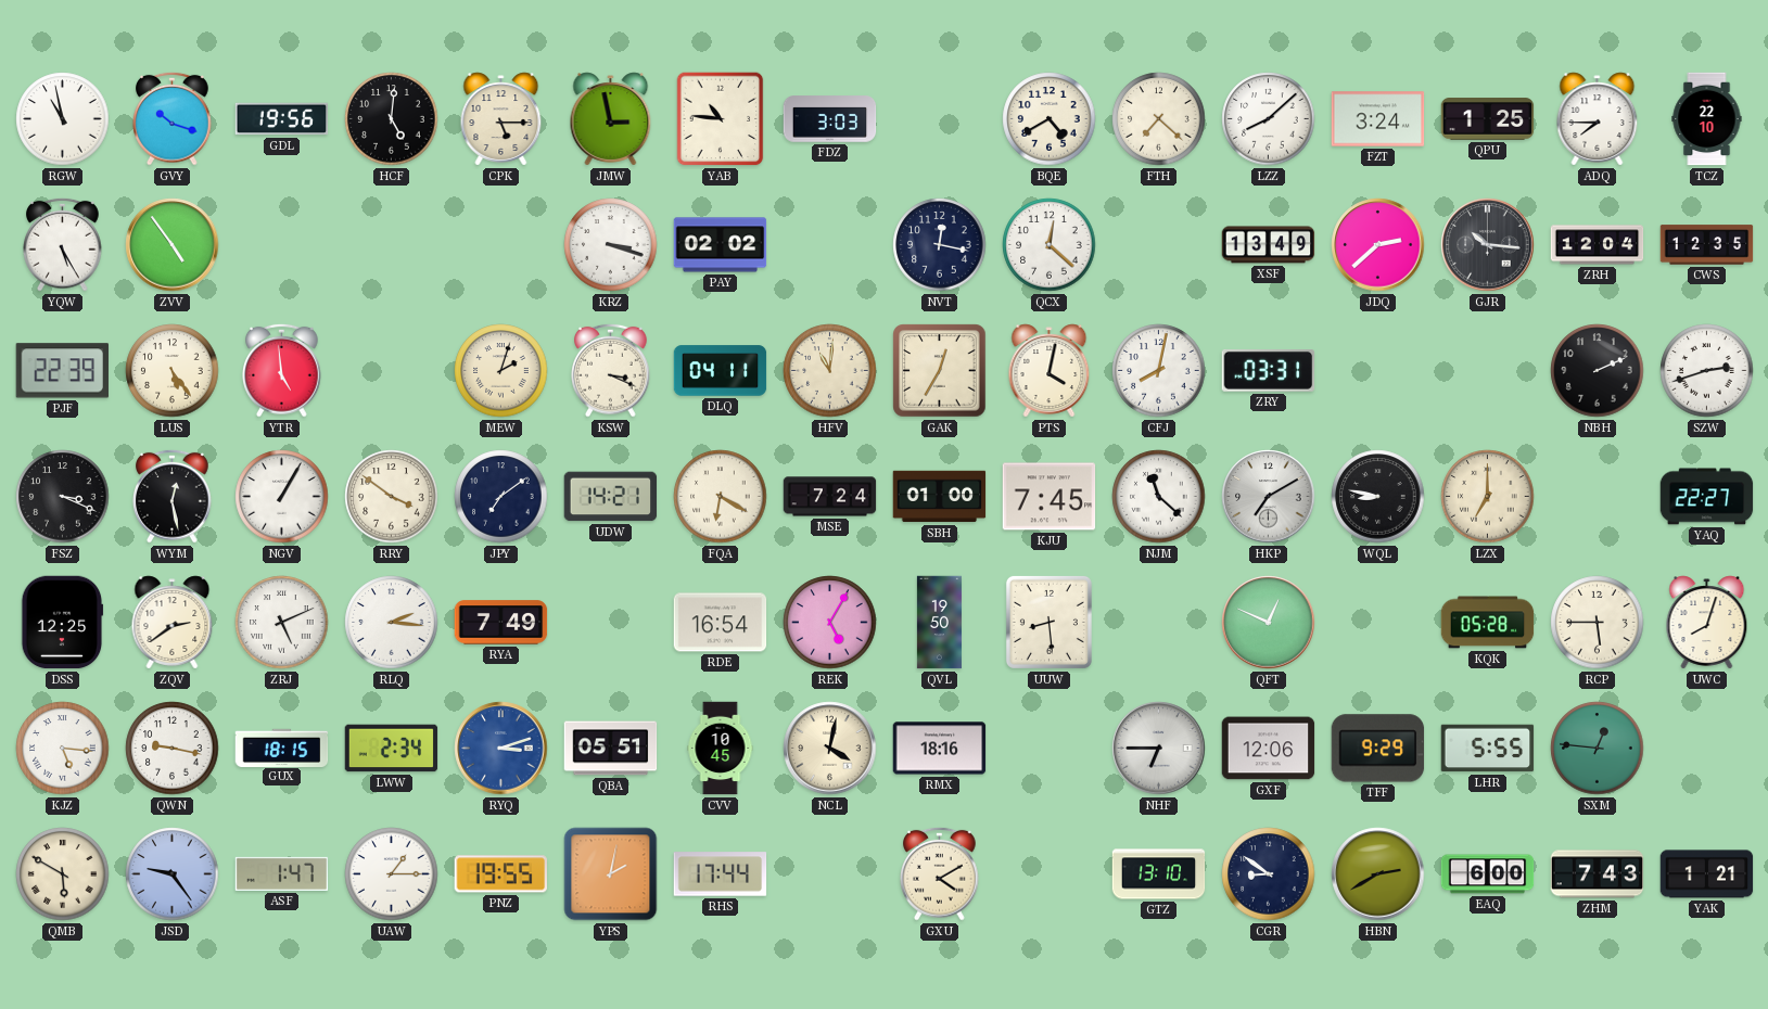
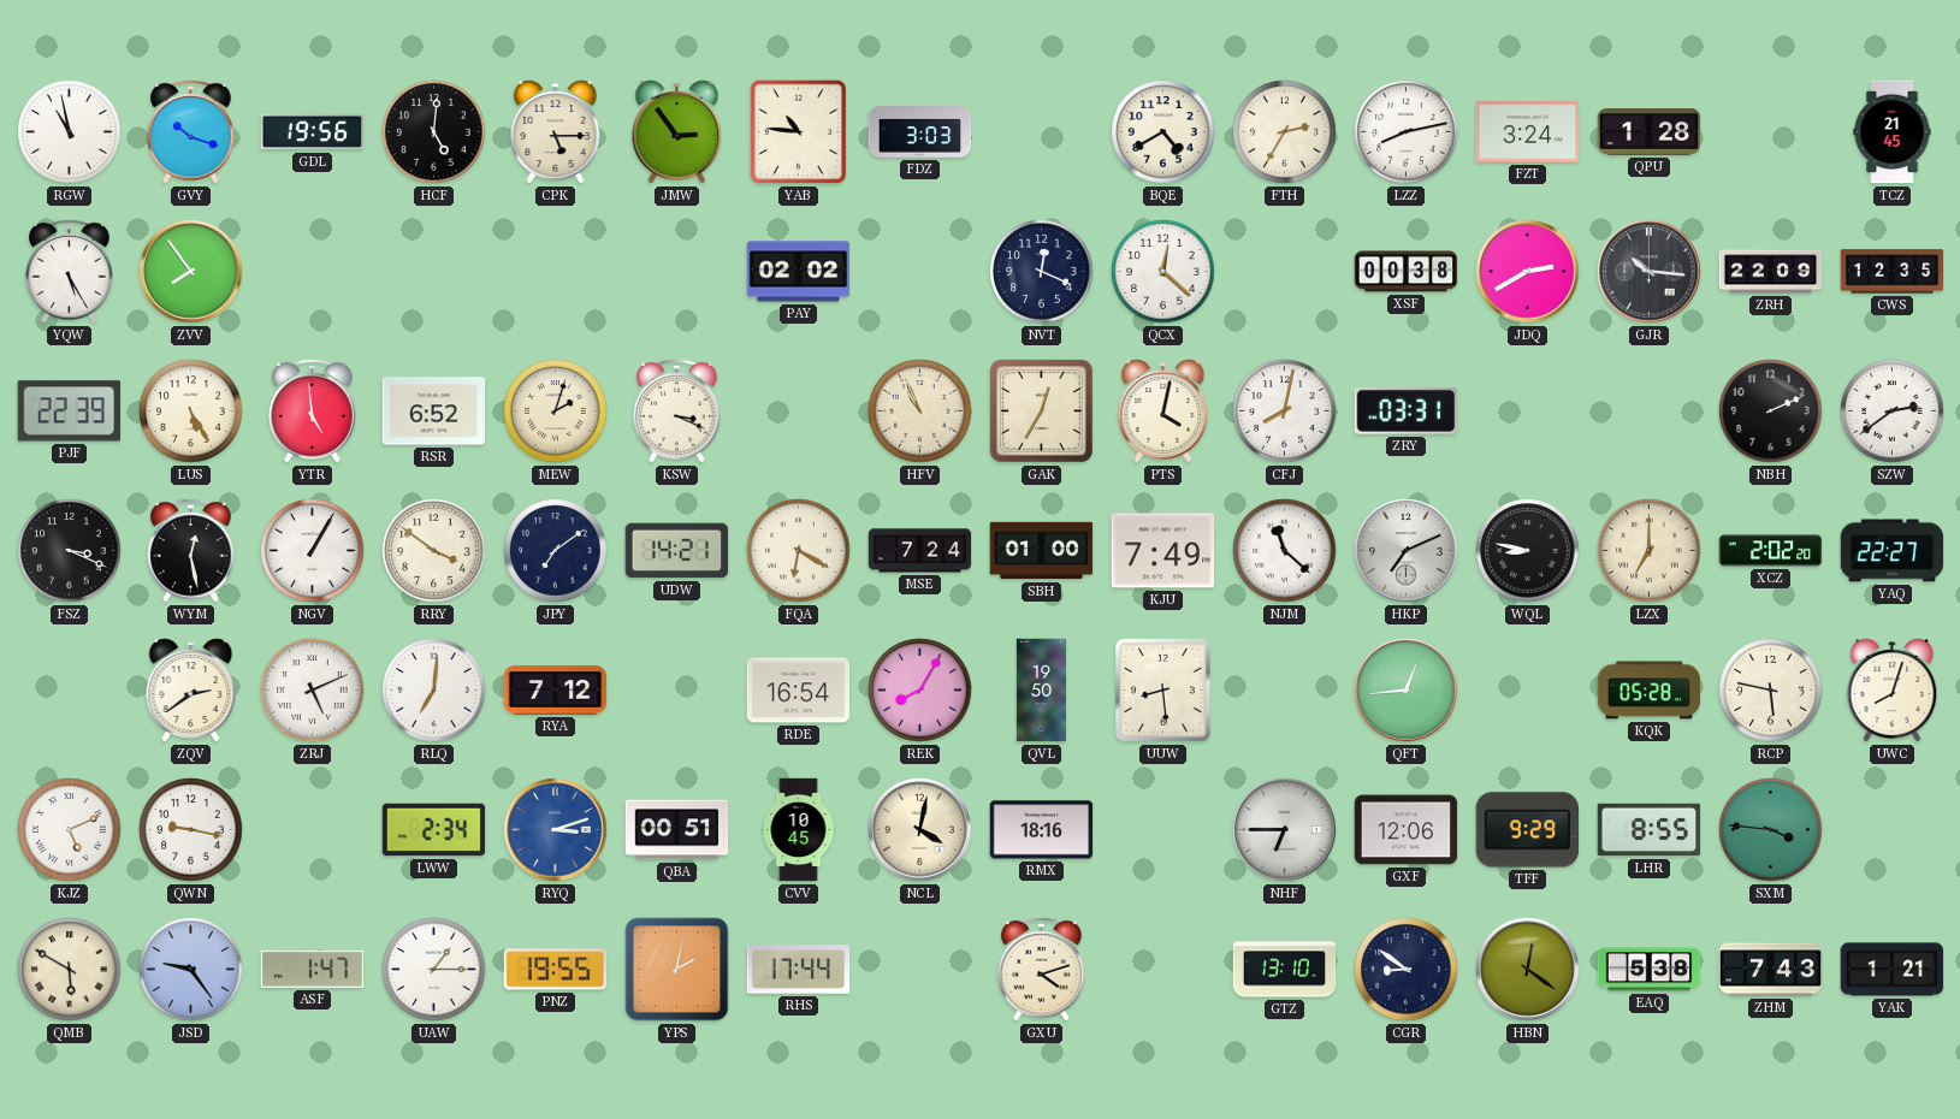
JMW: 2:58 -> 2:54 (677, 132)
FTH: 7:22 -> 2:35 (1285, 132)
LZZ: 8:08 -> 8:13 (1407, 132)
QPU: 1:25 -> 1:28 (1650, 132)
ADQ: 7:45 -> none (1598, 119)
TCZ: 22:10 -> 21:45 (1893, 132)
ZVV: 4:54 -> 7:54 (191, 272)
KRZ: 3:18 -> none (611, 245)
NVT: 12:17 -> 12:19 (1042, 272)
XSF: 13:49 -> 00:38 (1407, 272)
JDQ: 2:38 -> 2:40 (1528, 272)
ZRH: 12:04 -> 22:09 (1771, 272)
LUS: 5:24 -> 5:25 (191, 412)
RSR: none -> 6:52 (434, 412)
DLQ: 04:11 -> none (721, 371)
HFV: 11:01 -> 10:56 (920, 412)
SZW: 2:42 -> 2:39 (1893, 412)
KJU: 7:45 -> 7:49 (1163, 551)
HKP: 7:10 -> 7:11 (1407, 551)
XCZ: none -> 2:02 (1771, 551)
DSS: 12:25 -> none (62, 623)
RLQ: 2:16 -> 7:01 (434, 691)
RYA: 7:49 -> 7:12 (556, 691)
REK: 5:05 -> 8:05 (920, 691)
QFT: 12:49 -> 12:44 (1407, 691)
RCP: 5:45 -> 5:47 (1771, 691)
KJZ: 5:16 -> 5:11 (70, 830)
GUX: 18:15 -> none (282, 748)
QBA: 05:51 -> 00:51 (677, 830)
LHR: 5:55 -> 8:55 (1650, 830)
SXM: 12:46 -> 3:46 (1771, 830)
GXU: 4:10 -> 4:12 (1042, 969)
HBN: 2:40 -> 12:21 (1528, 970)
EAQ: 6:00 -> 5:38 (1650, 970)
